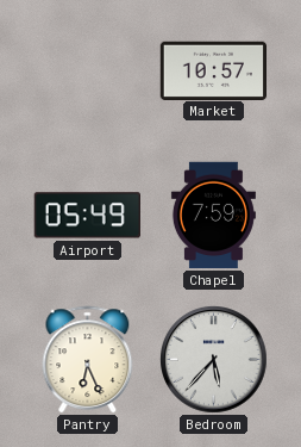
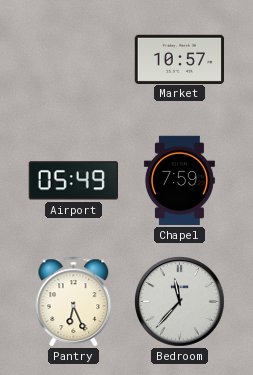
Bedroom: 5:37 -> 11:37 (180, 302)
